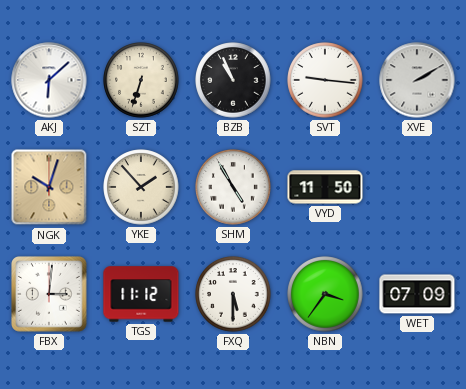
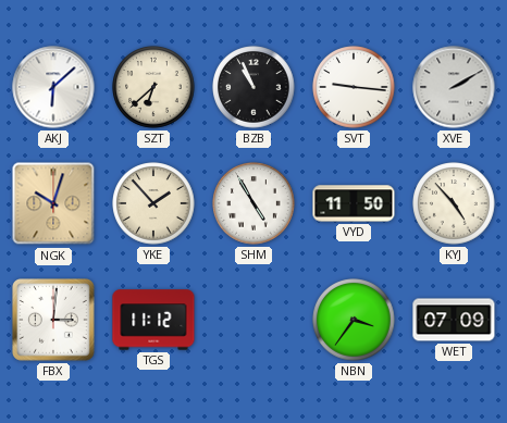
SZT: 6:33 -> 6:38 (153, 87)
KYJ: none -> 4:53 (454, 203)
FXQ: 5:30 -> none (233, 294)
